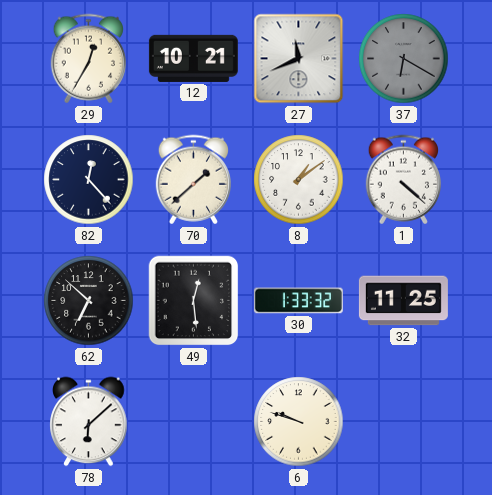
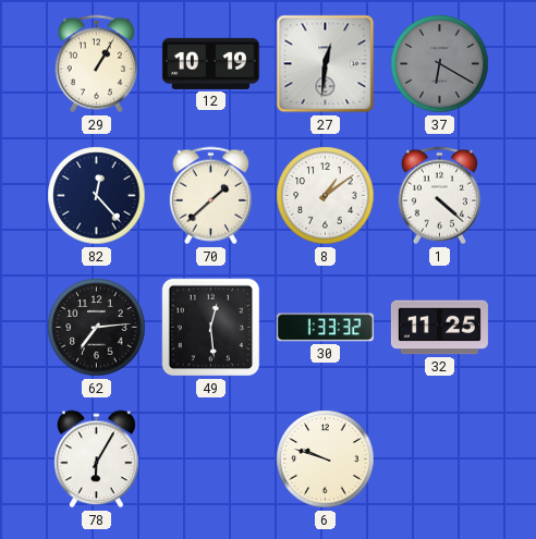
29: 12:35 -> 1:05 (96, 64)
12: 10:21 -> 10:19 (210, 63)
27: 11:41 -> 12:31 (326, 64)
62: 6:52 -> 7:14 (97, 328)
78: 6:08 -> 6:05 (97, 460)
